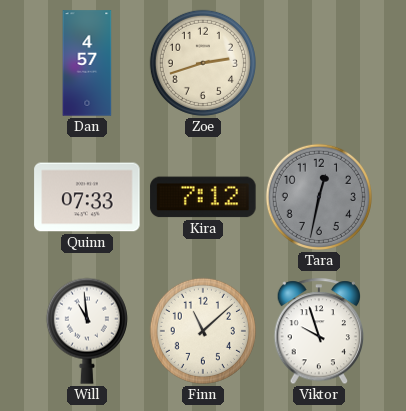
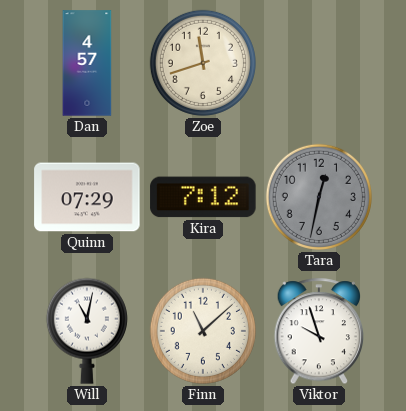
Zoe: 2:42 -> 11:42 (203, 63)
Quinn: 07:33 -> 07:29 (87, 197)
Will: 10:59 -> 11:02 (87, 331)
